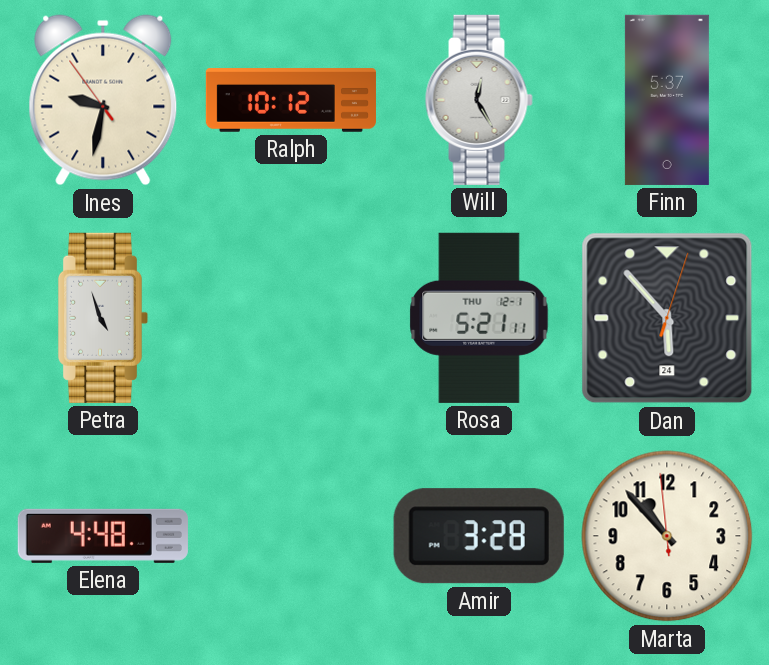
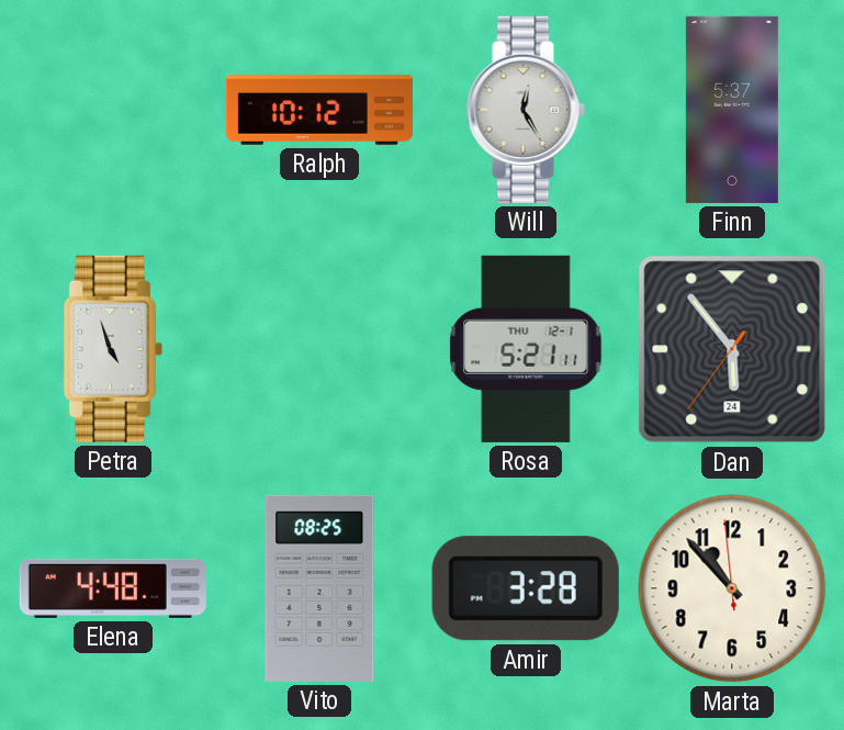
Ines: 9:31 -> none (103, 100)
Dan: 5:53:03 -> 5:53:36 (732, 349)
Vito: none -> 08:25 (319, 588)
